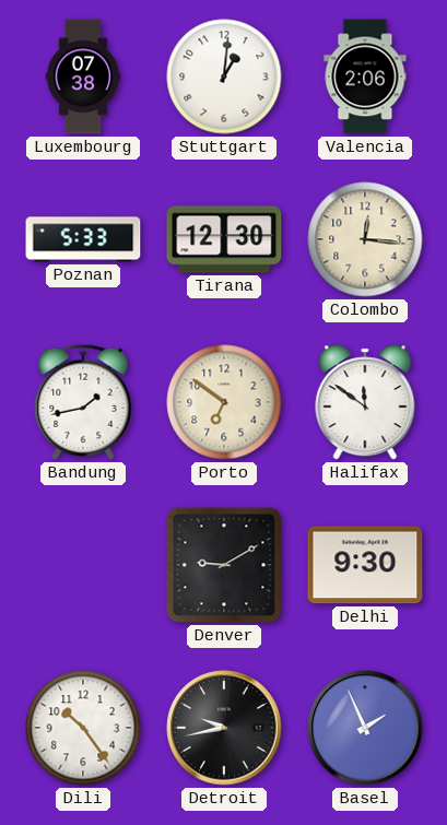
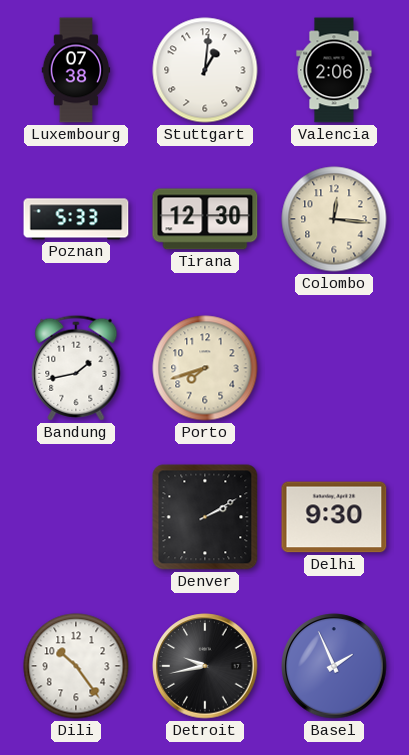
Porto: 6:51 -> 7:42 (205, 368)
Halifax: 11:51 -> none (365, 402)
Denver: 9:10 -> 2:10 (205, 517)
